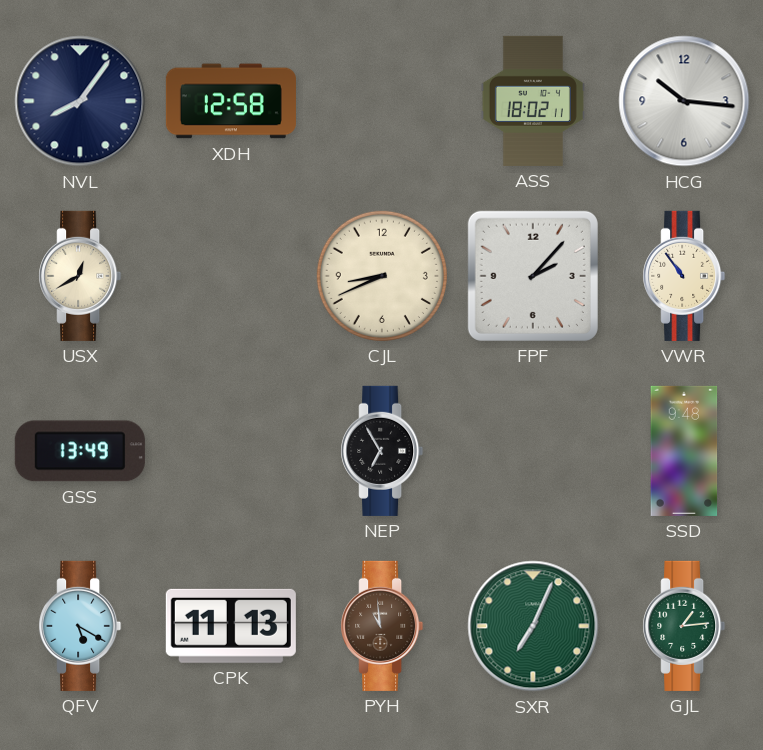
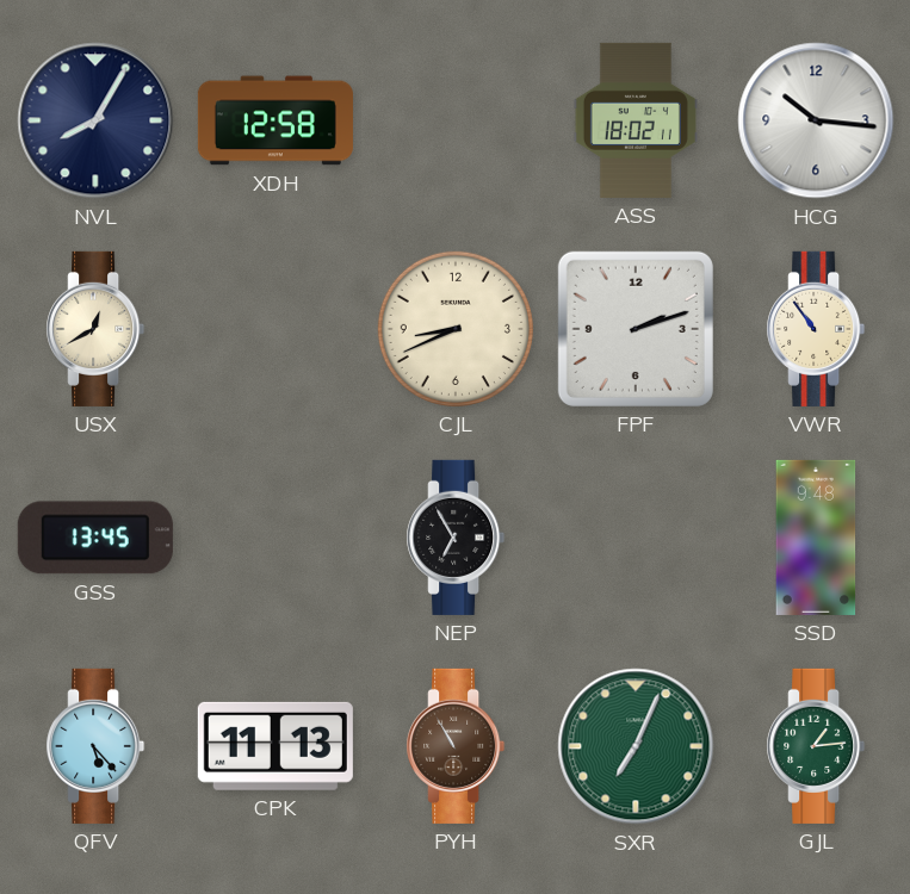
NVL: 8:06 -> 8:05 (95, 120)
FPF: 2:07 -> 2:12 (636, 329)
GSS: 13:49 -> 13:45 (95, 538)
QFV: 5:20 -> 5:23 (95, 746)
PYH: 10:59 -> 10:55 (456, 746)
